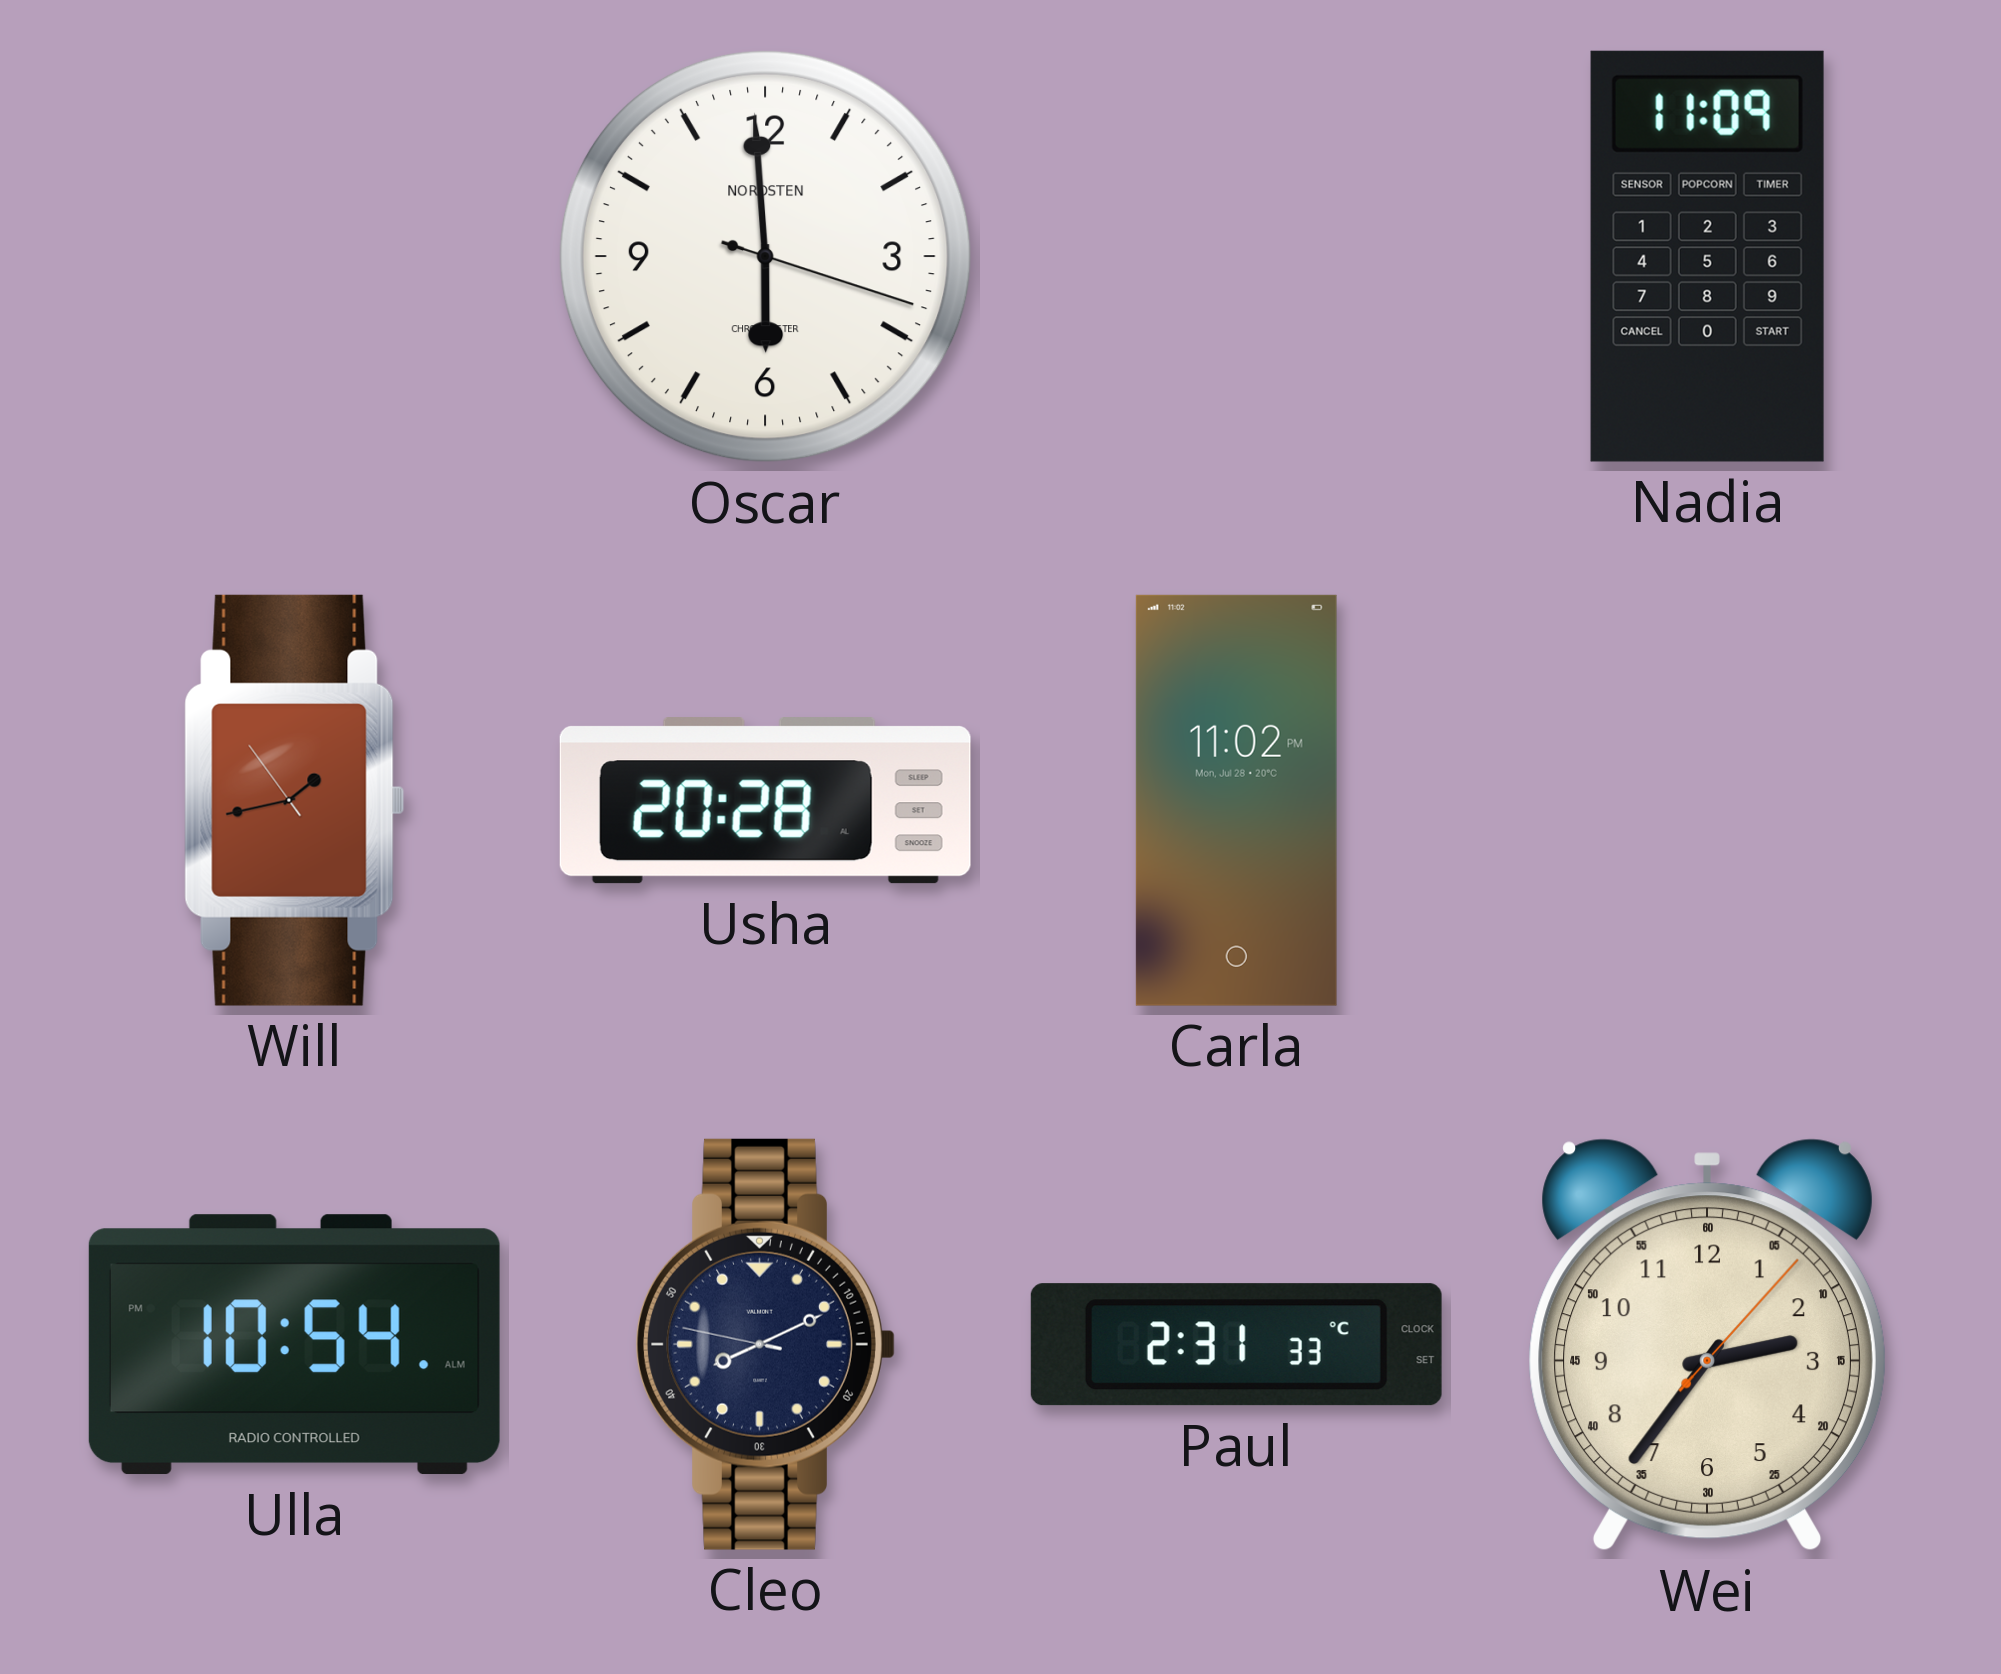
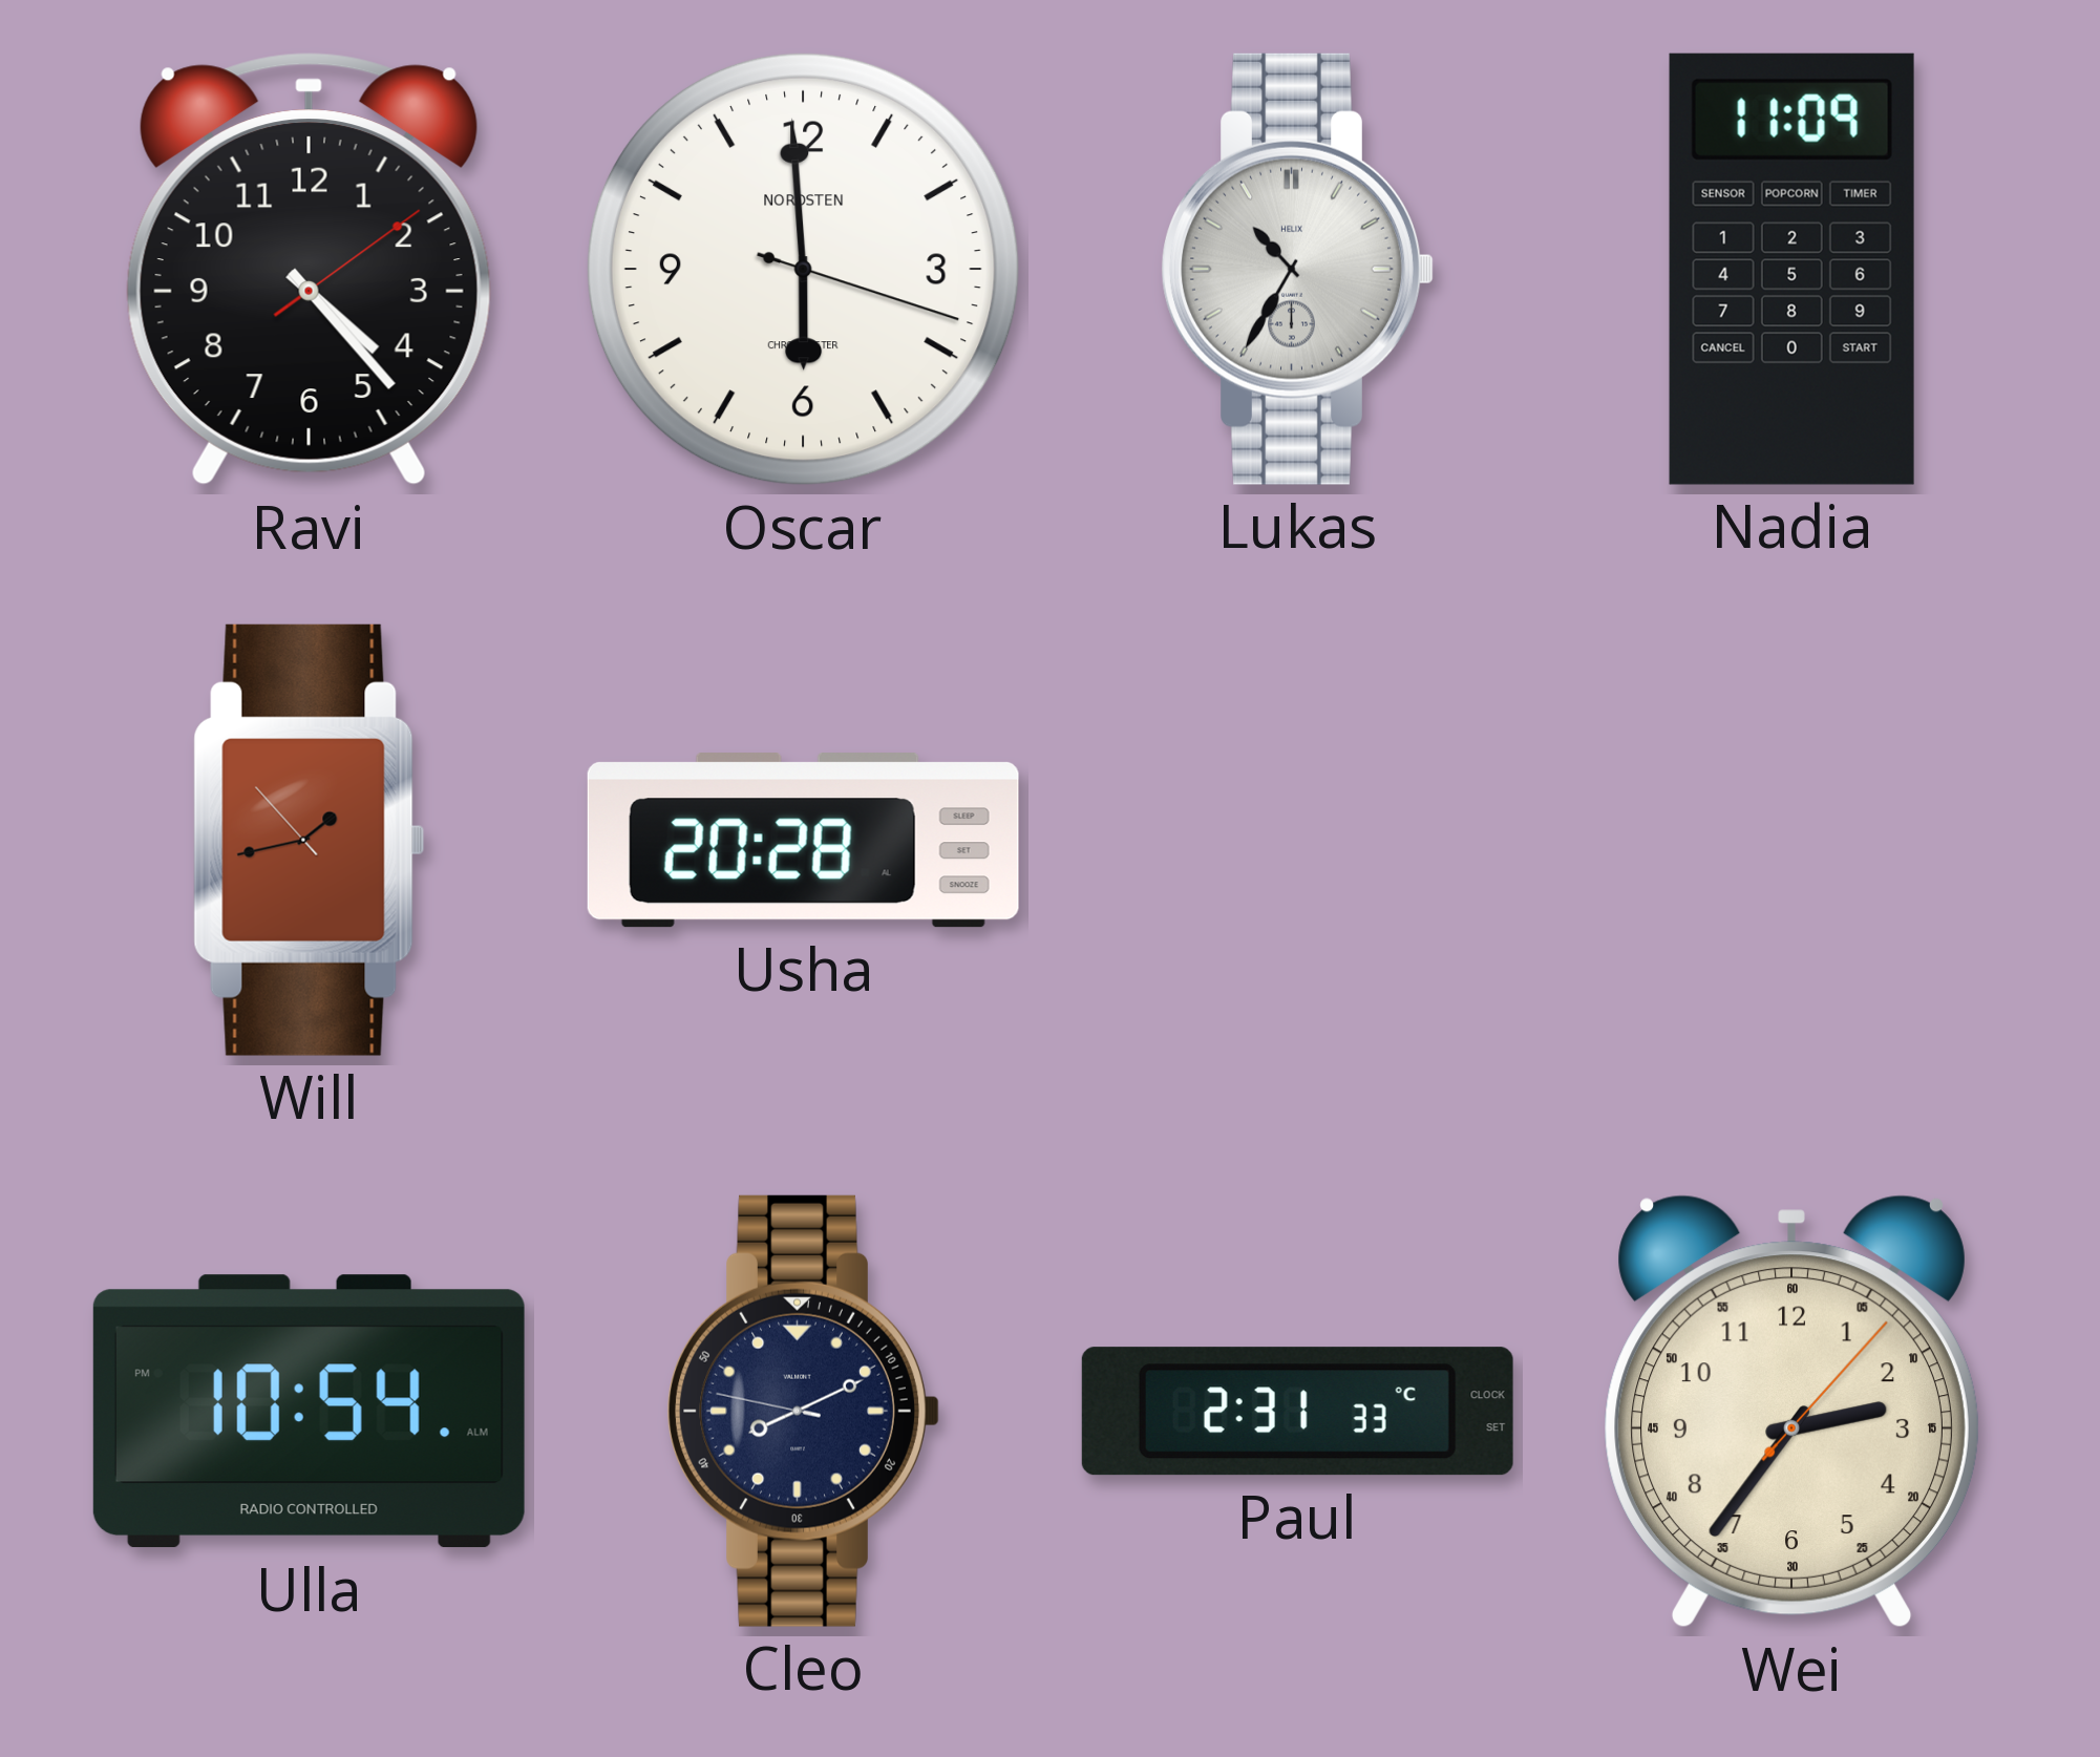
Ravi: none -> 4:23 (309, 270)
Lukas: none -> 10:35 (1297, 269)
Will: 1:42:54 -> 1:42:53 (310, 840)
Carla: 11:02 -> none (1236, 800)
